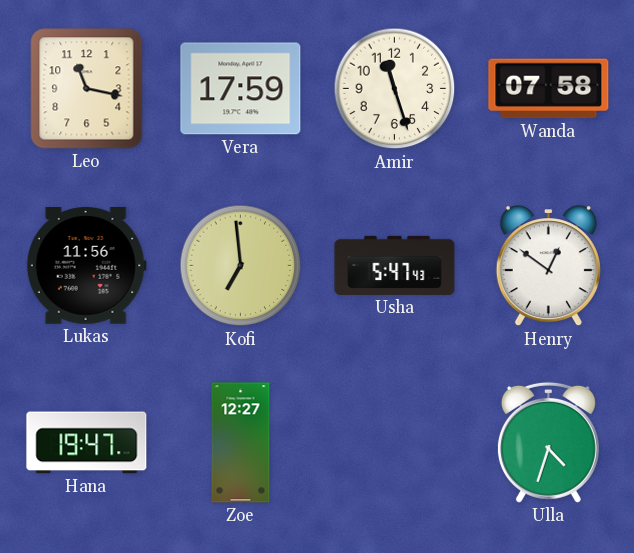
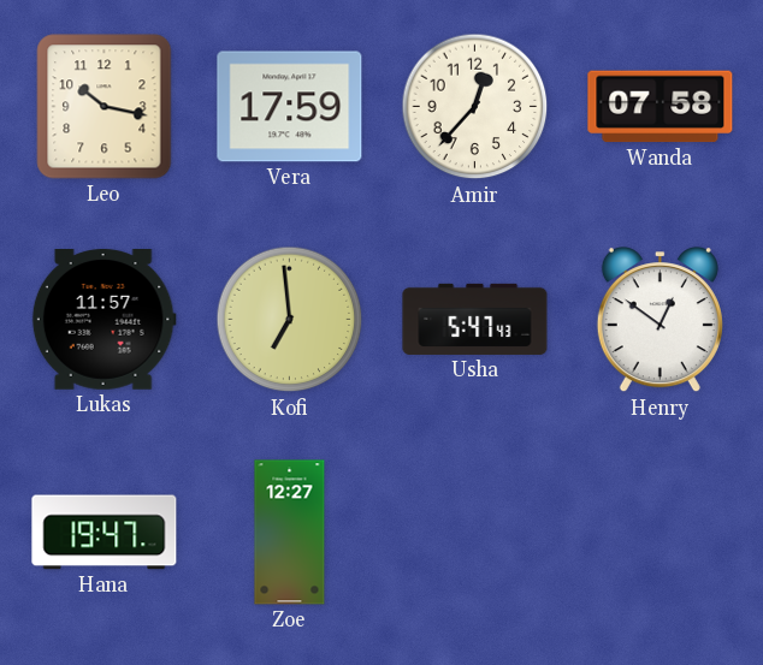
Leo: 11:17 -> 10:17 (105, 107)
Amir: 11:27 -> 12:37 (475, 107)
Lukas: 11:56 -> 11:57 (103, 320)
Ulla: 4:33 -> none (548, 442)
